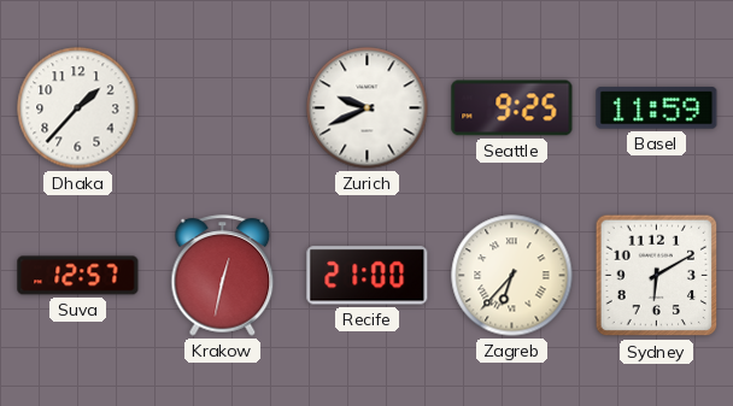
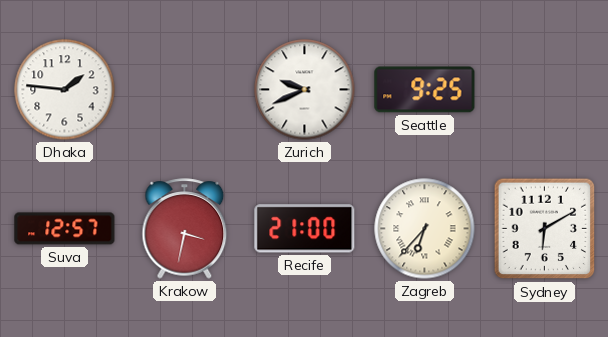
Dhaka: 1:37 -> 1:46 (65, 90)
Basel: 11:59 -> none (657, 108)
Krakow: 12:32 -> 3:32 (185, 229)
